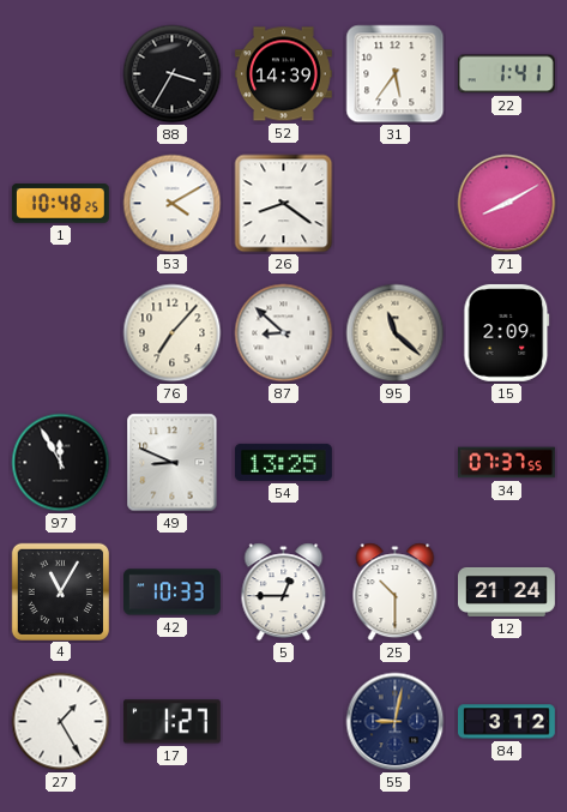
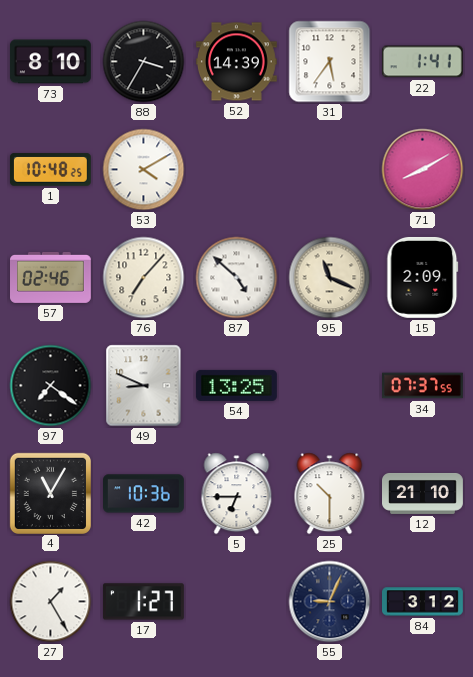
73: none -> 8:10 (50, 62)
26: 8:21 -> none (284, 204)
57: none -> 02:46 (51, 277)
87: 8:52 -> 4:52 (237, 278)
95: 11:22 -> 11:19 (330, 278)
97: 11:55 -> 7:21 (51, 386)
42: 10:33 -> 10:36 (144, 494)
5: 12:45 -> 6:45 (237, 494)
12: 21:24 -> 21:10 (423, 493)
55: 9:02 -> 9:04 (330, 602)
